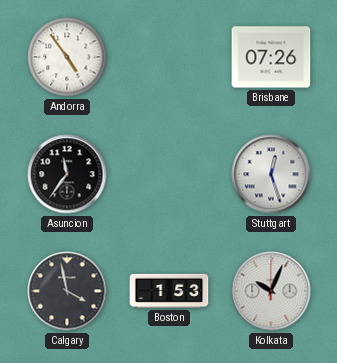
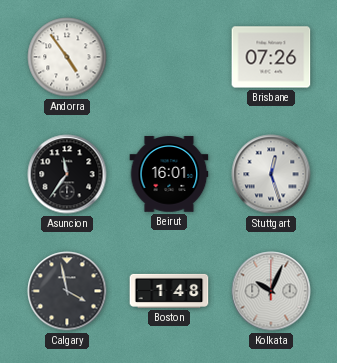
Beirut: none -> 16:01 (169, 174)
Boston: 1:53 -> 1:48 (169, 291)
